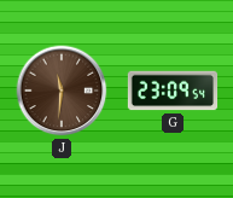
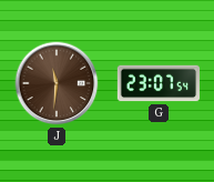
G: 23:09 -> 23:07 (159, 83)
